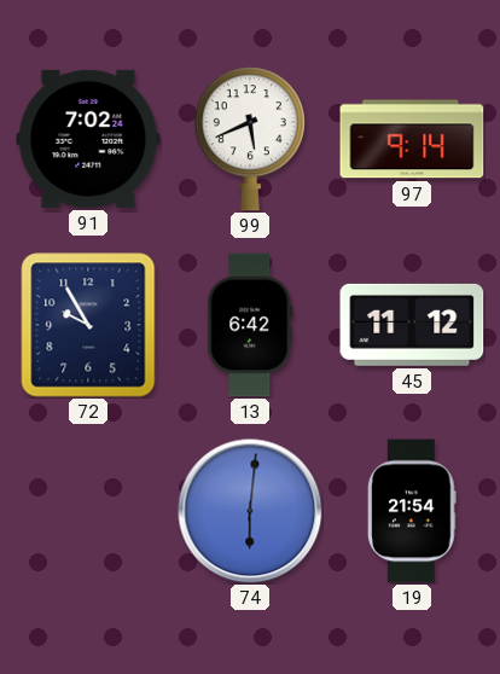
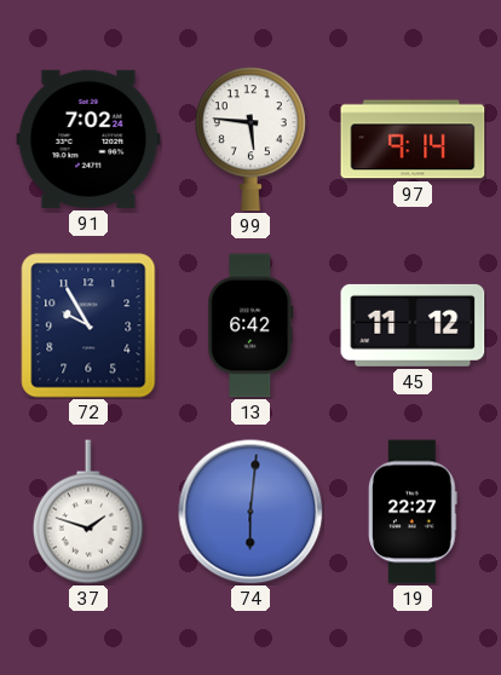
99: 5:41 -> 5:46 (250, 139)
37: none -> 1:48 (88, 512)
19: 21:54 -> 22:27 (413, 512)
